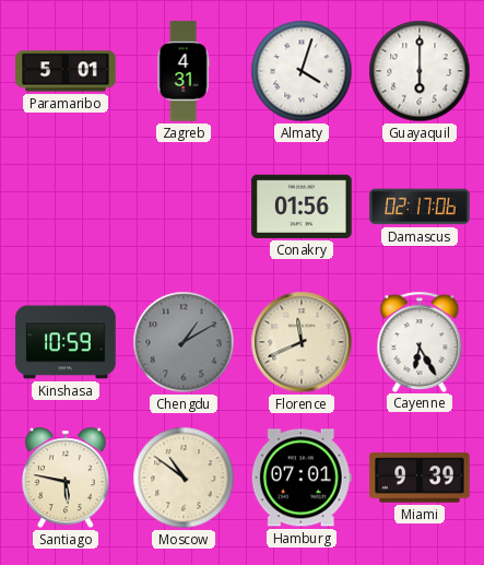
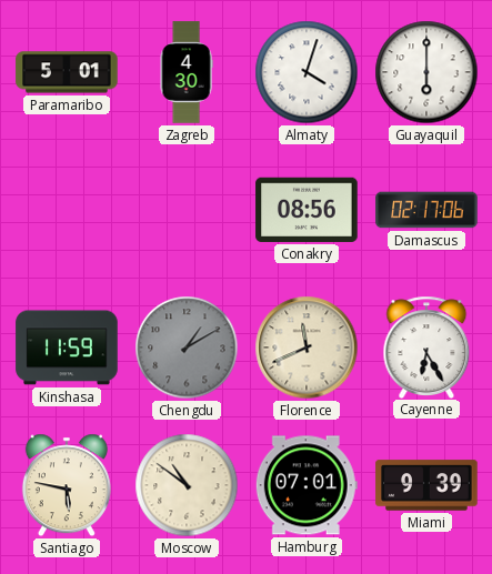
Zagreb: 4:31 -> 4:30 (187, 72)
Conakry: 01:56 -> 08:56 (307, 210)
Kinshasa: 10:59 -> 11:59 (67, 348)
